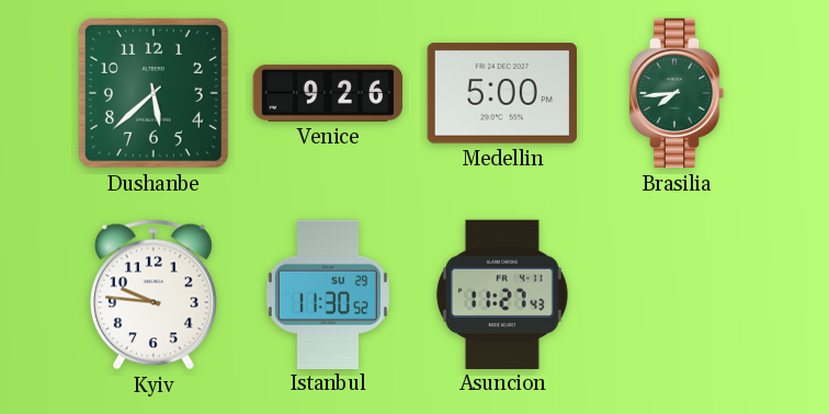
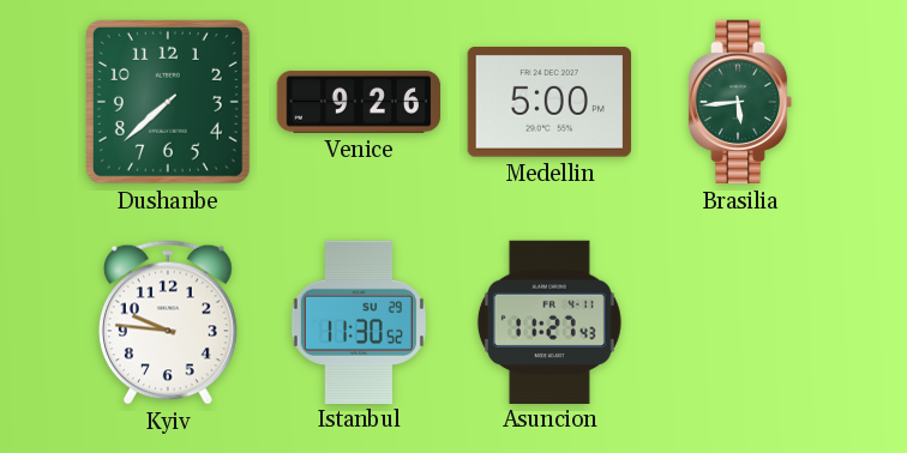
Dushanbe: 5:38 -> 7:38 (168, 102)
Brasilia: 7:44 -> 5:44 (740, 102)
